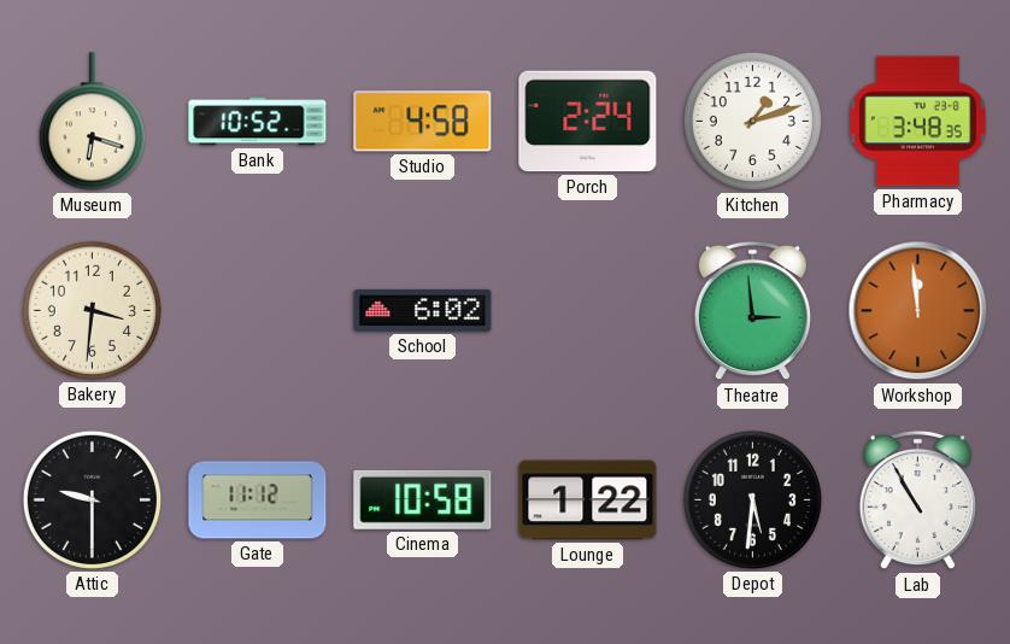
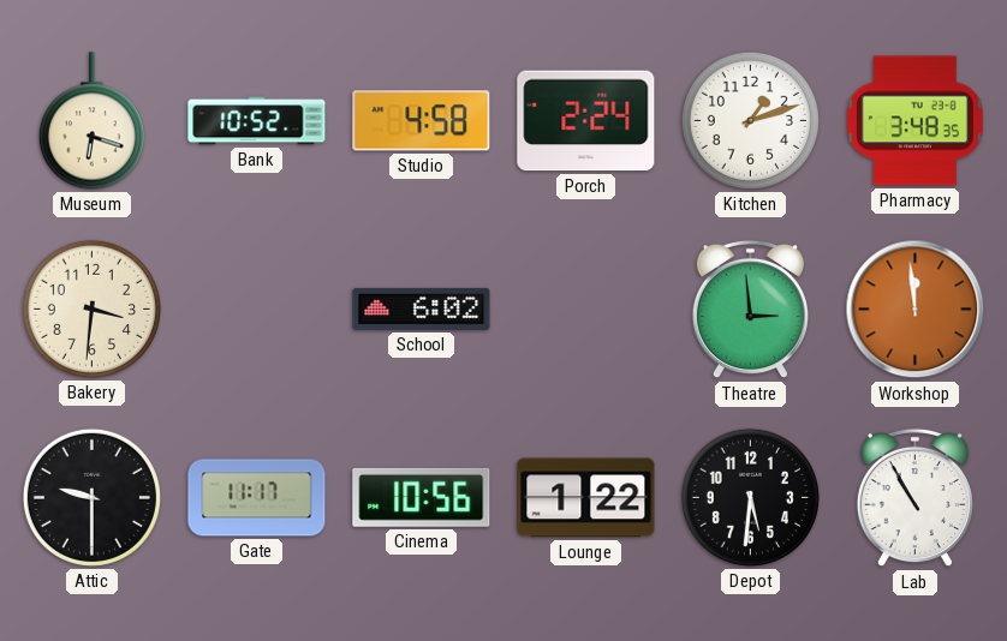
Gate: 11:12 -> 11:17 (257, 498)
Cinema: 10:58 -> 10:56 (422, 497)
